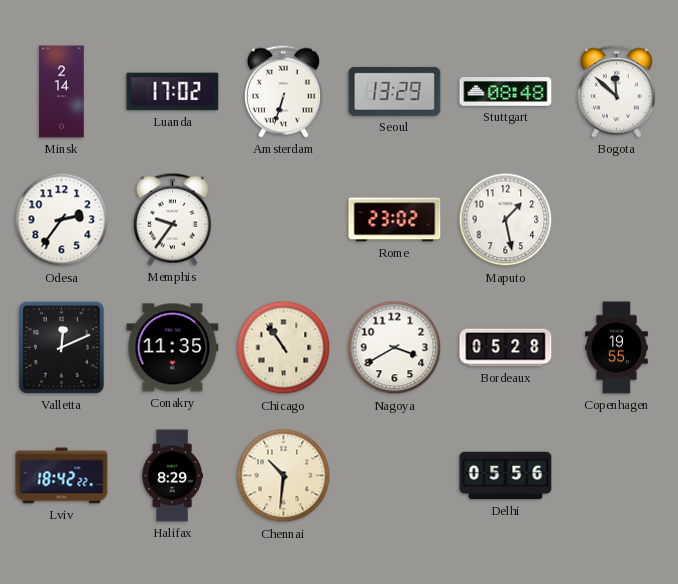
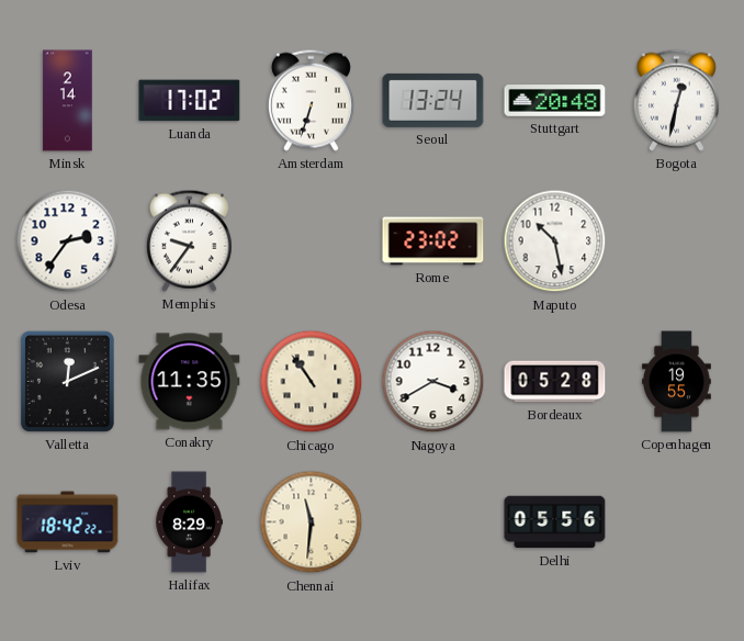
Seoul: 13:29 -> 13:24 (433, 100)
Stuttgart: 08:48 -> 20:48 (555, 101)
Bogota: 11:52 -> 12:32 (676, 100)
Maputo: 1:28 -> 10:28 (555, 241)
Chennai: 10:31 -> 11:31 (312, 522)
